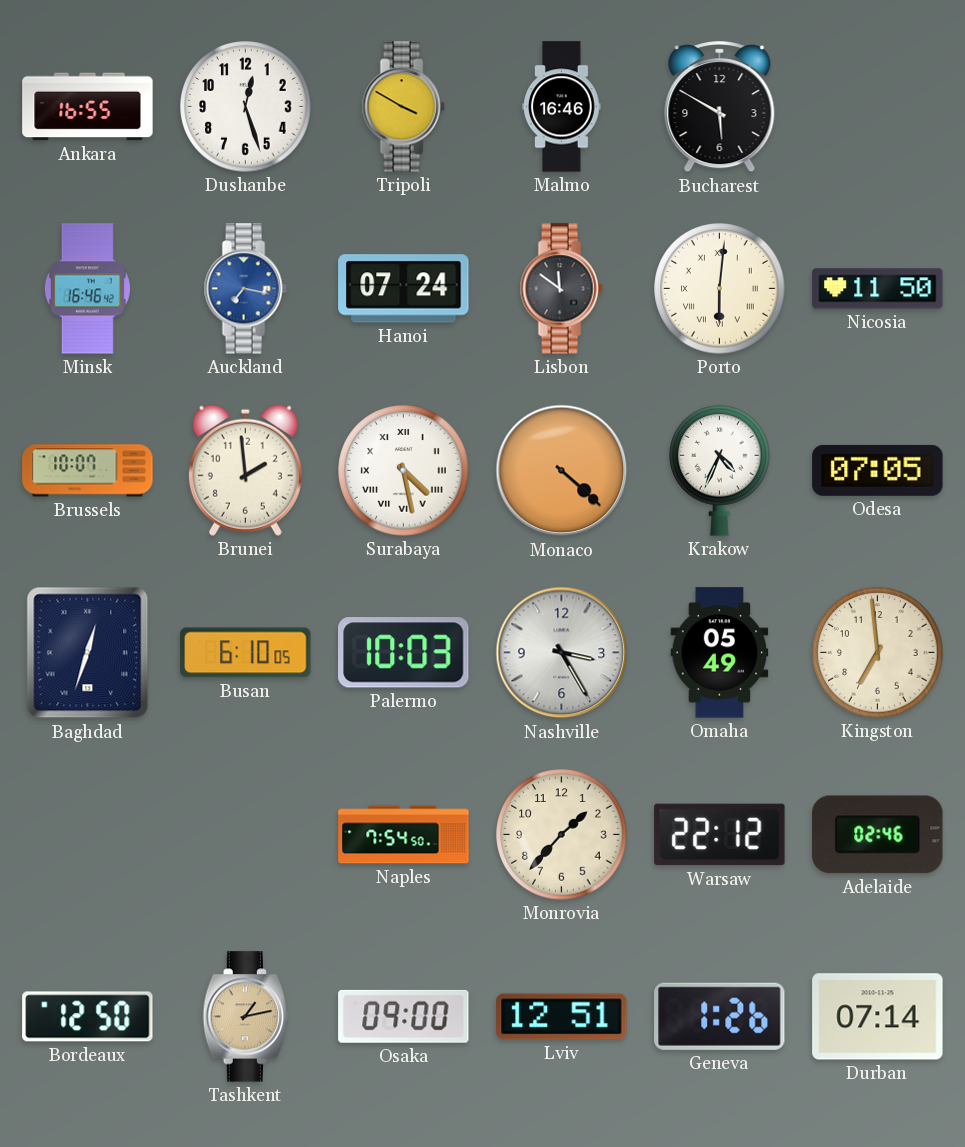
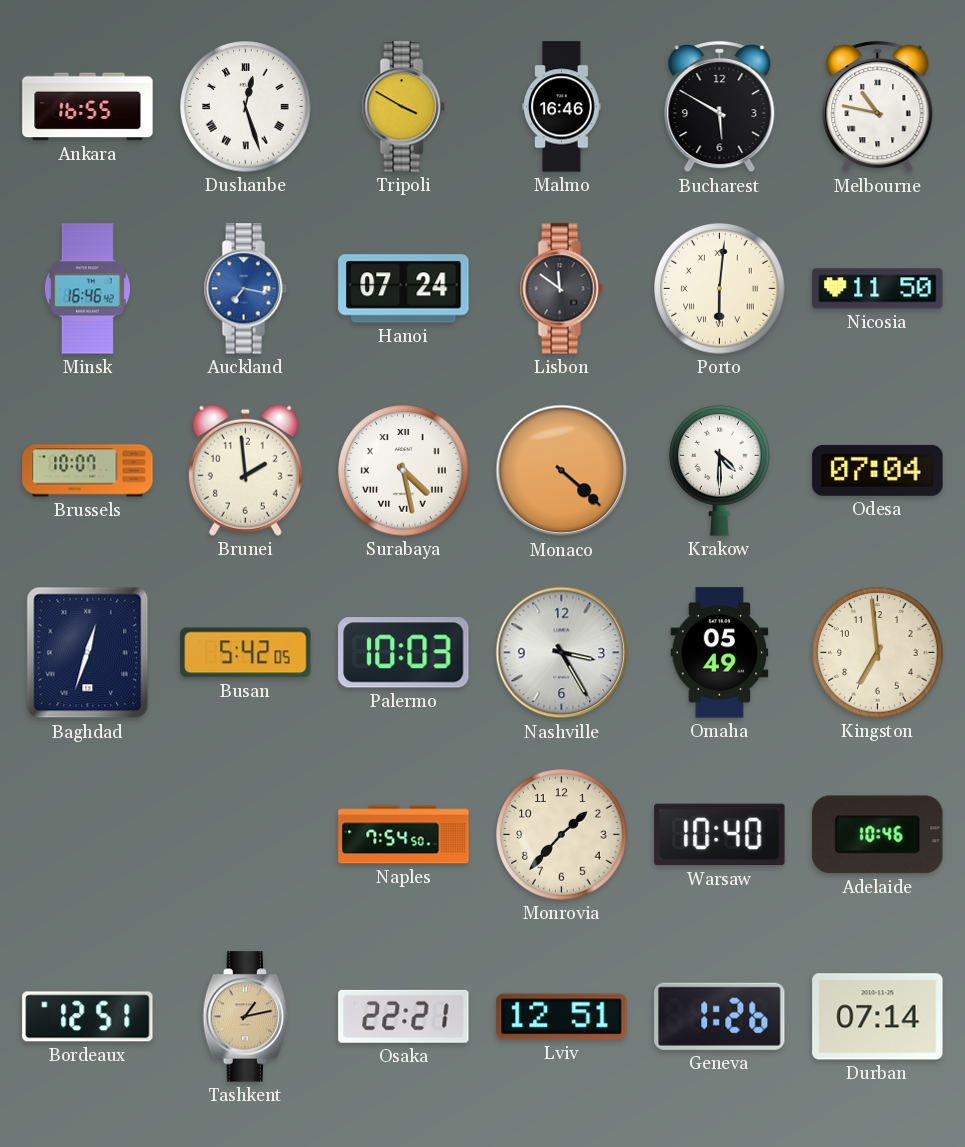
Dushanbe numerals: Arabic -> Roman (246, 107)
Melbourne: none -> 10:47 (878, 107)
Krakow: 4:34 -> 4:30 (720, 471)
Odesa: 07:05 -> 07:04 (878, 470)
Busan: 6:10 -> 5:42 (246, 653)
Warsaw: 22:12 -> 10:40 (720, 835)
Adelaide: 02:46 -> 10:46 (878, 835)
Bordeaux: 12:50 -> 12:51 (88, 1017)
Osaka: 09:00 -> 22:21 (404, 1016)
